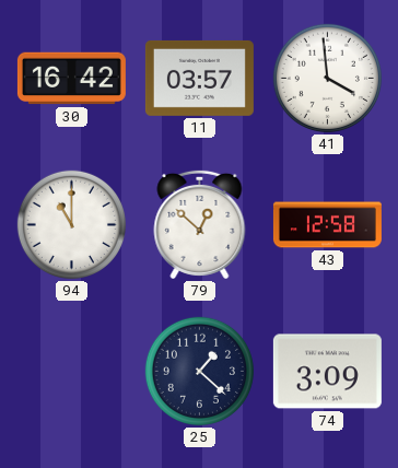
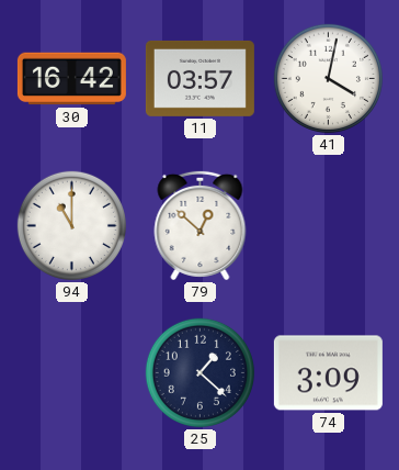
41: 3:59 -> 4:02 (328, 78)
43: 12:58 -> none (327, 225)
